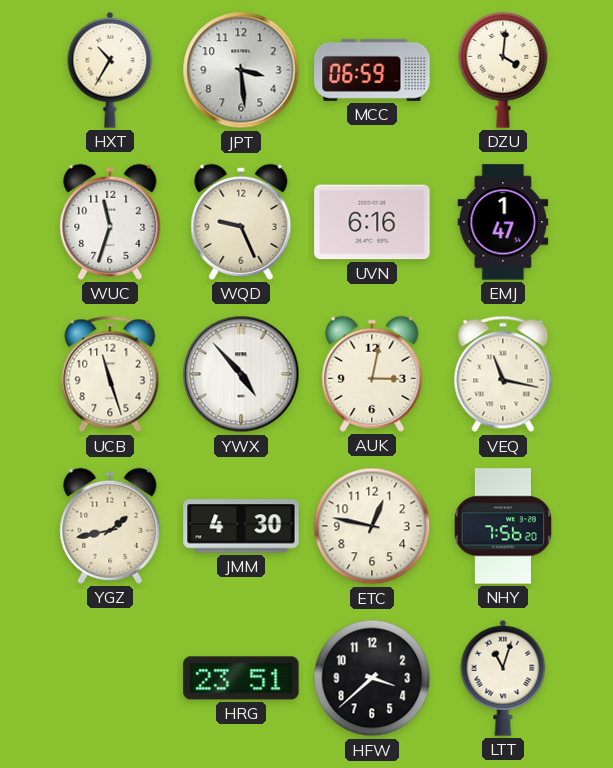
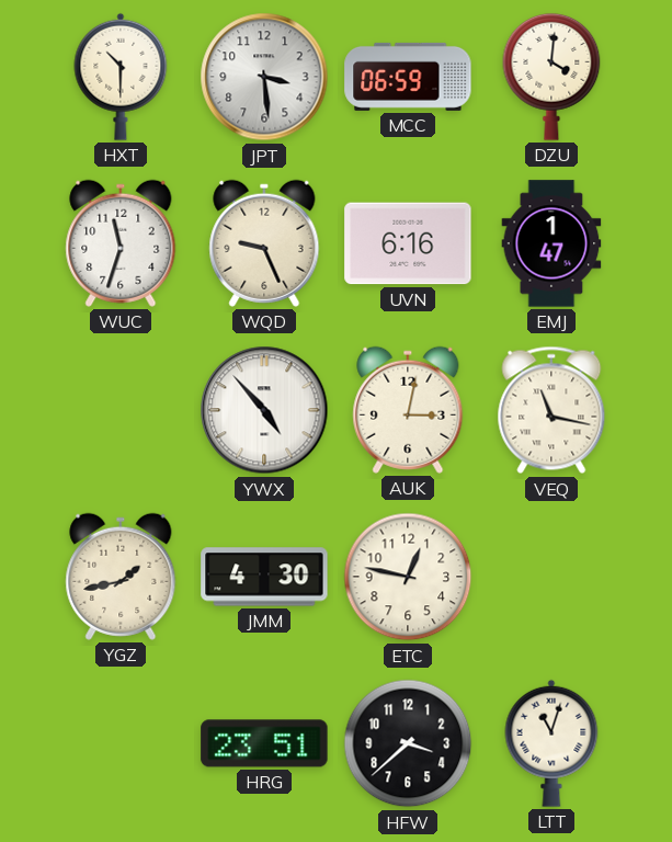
HXT: 10:35 -> 10:30 (121, 77)
UCB: 11:27 -> none (110, 374)
NHY: 7:56 -> none (503, 526)
